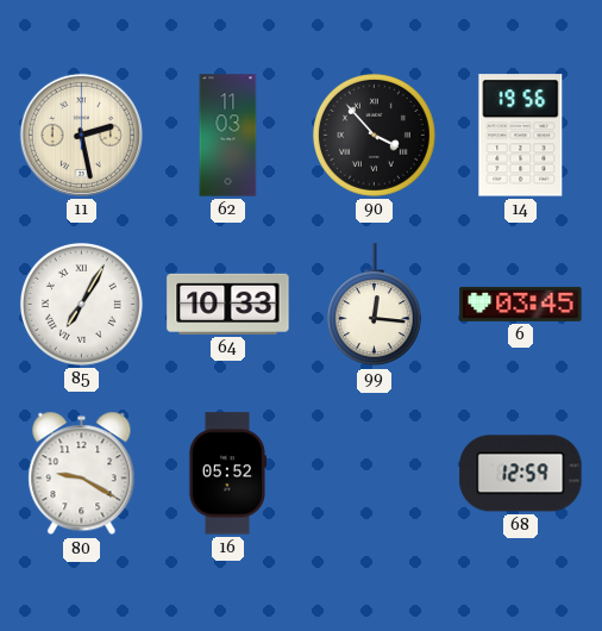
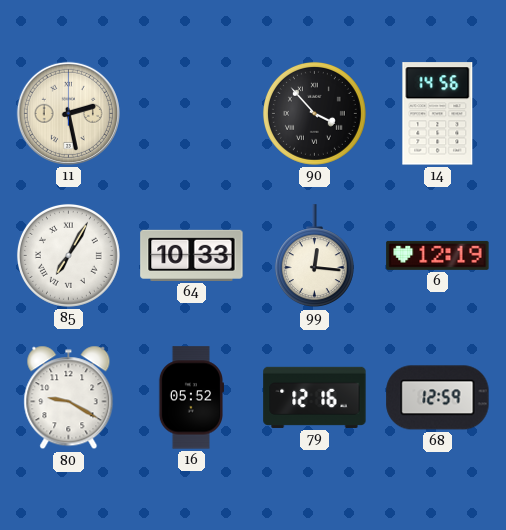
62: 11:03 -> none (228, 136)
14: 19:56 -> 14:56 (438, 114)
6: 03:45 -> 12:19 (438, 255)
79: none -> 12:16 (315, 397)
